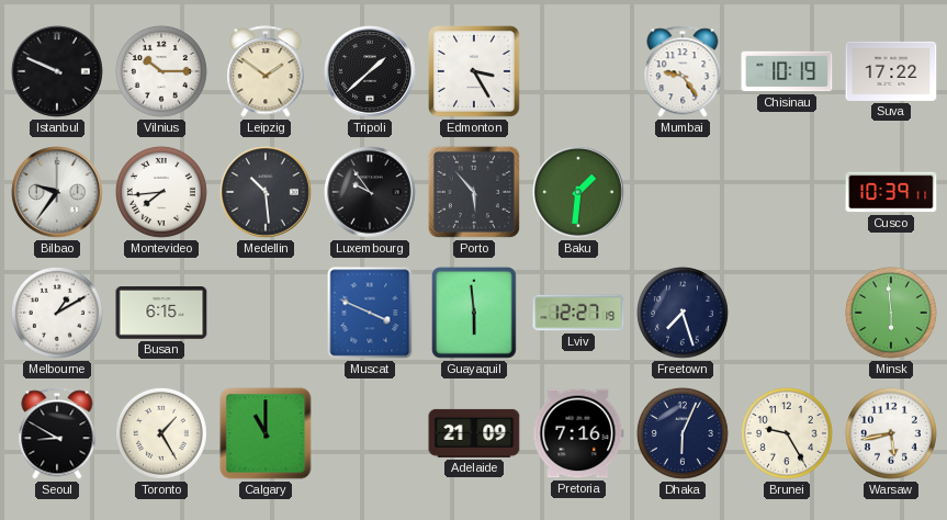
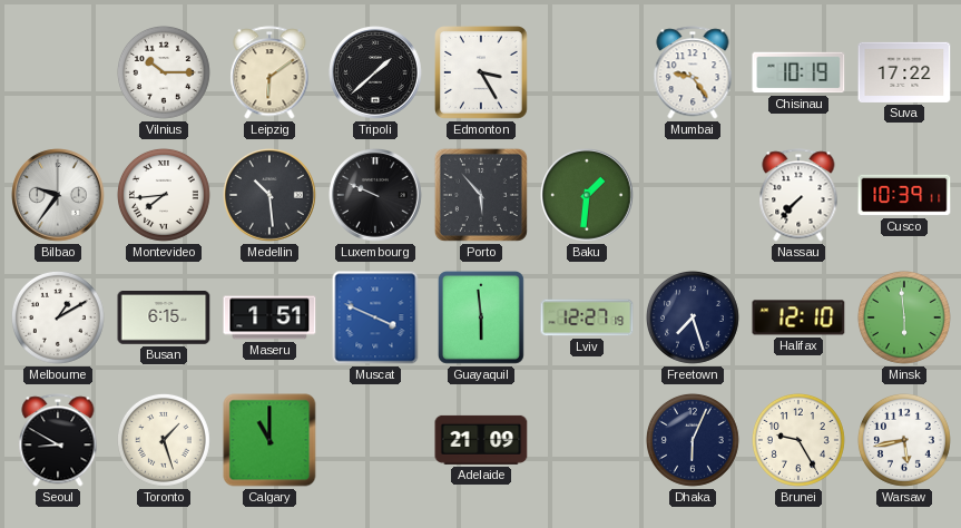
Istanbul: 9:49 -> none (57, 71)
Leipzig: 1:51 -> 6:09 (269, 72)
Luxembourg: 9:54 -> 9:49 (375, 195)
Nassau: none -> 7:37 (798, 195)
Maseru: none -> 1:51 (269, 317)
Halifax: none -> 12:10 (798, 317)
Toronto: 1:25 -> 1:27 (164, 440)
Pretoria: 7:16 -> none (578, 433)
